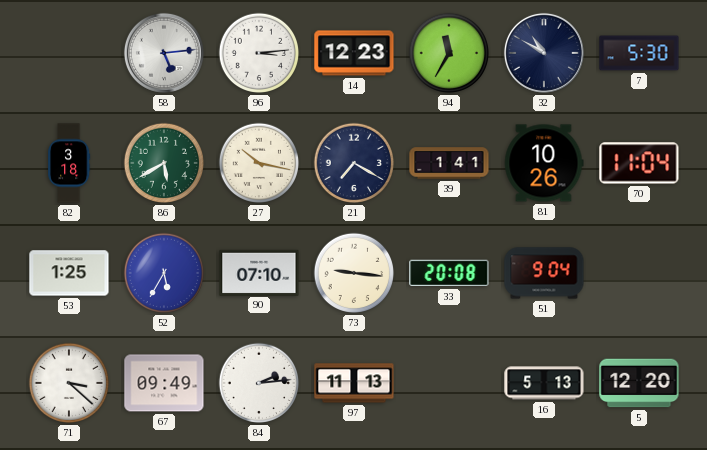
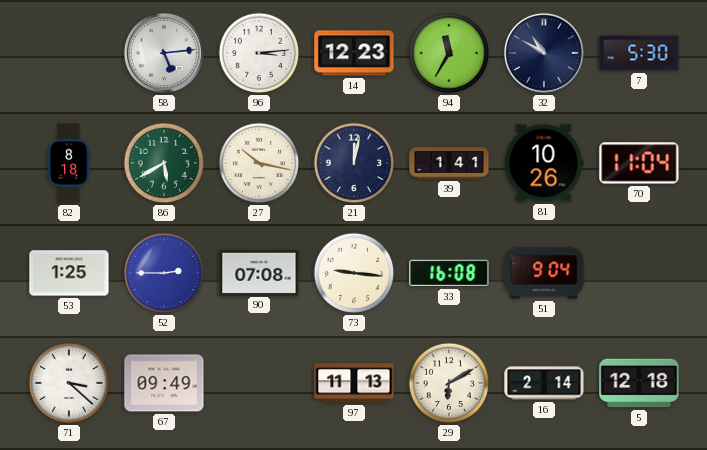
82: 3:18 -> 8:18 (69, 163)
21: 7:20 -> 12:02 (354, 163)
52: 5:35 -> 2:45 (164, 273)
90: 07:10 -> 07:08 (259, 272)
33: 20:08 -> 16:08 (449, 273)
84: 2:14 -> none (259, 383)
29: none -> 6:10 (449, 383)
16: 5:13 -> 2:14 (544, 383)
5: 12:20 -> 12:18 (639, 383)
